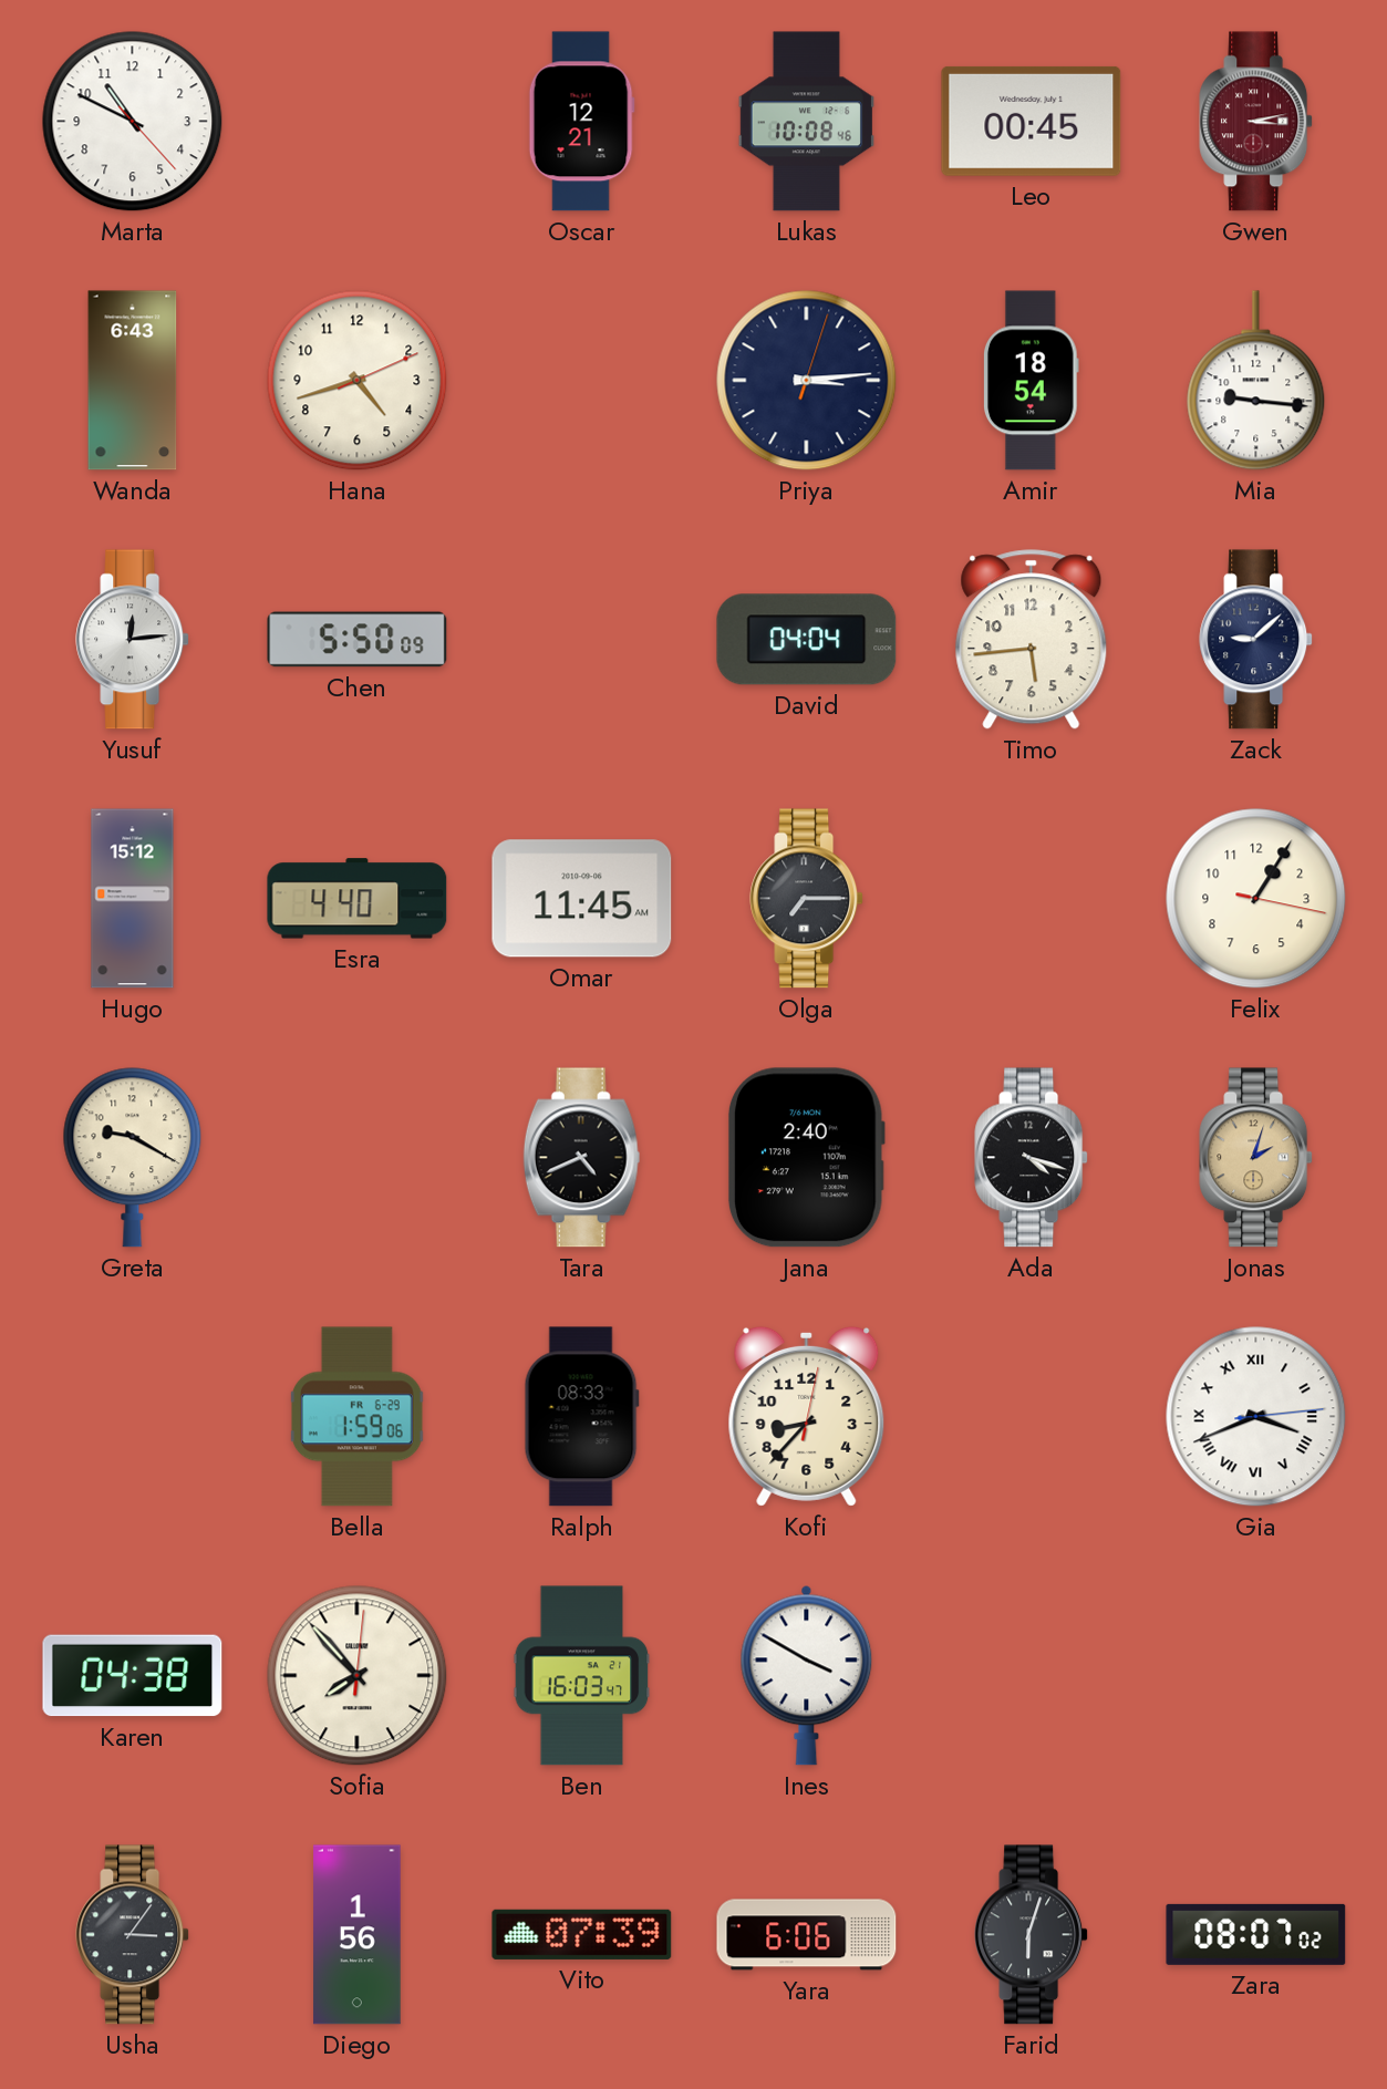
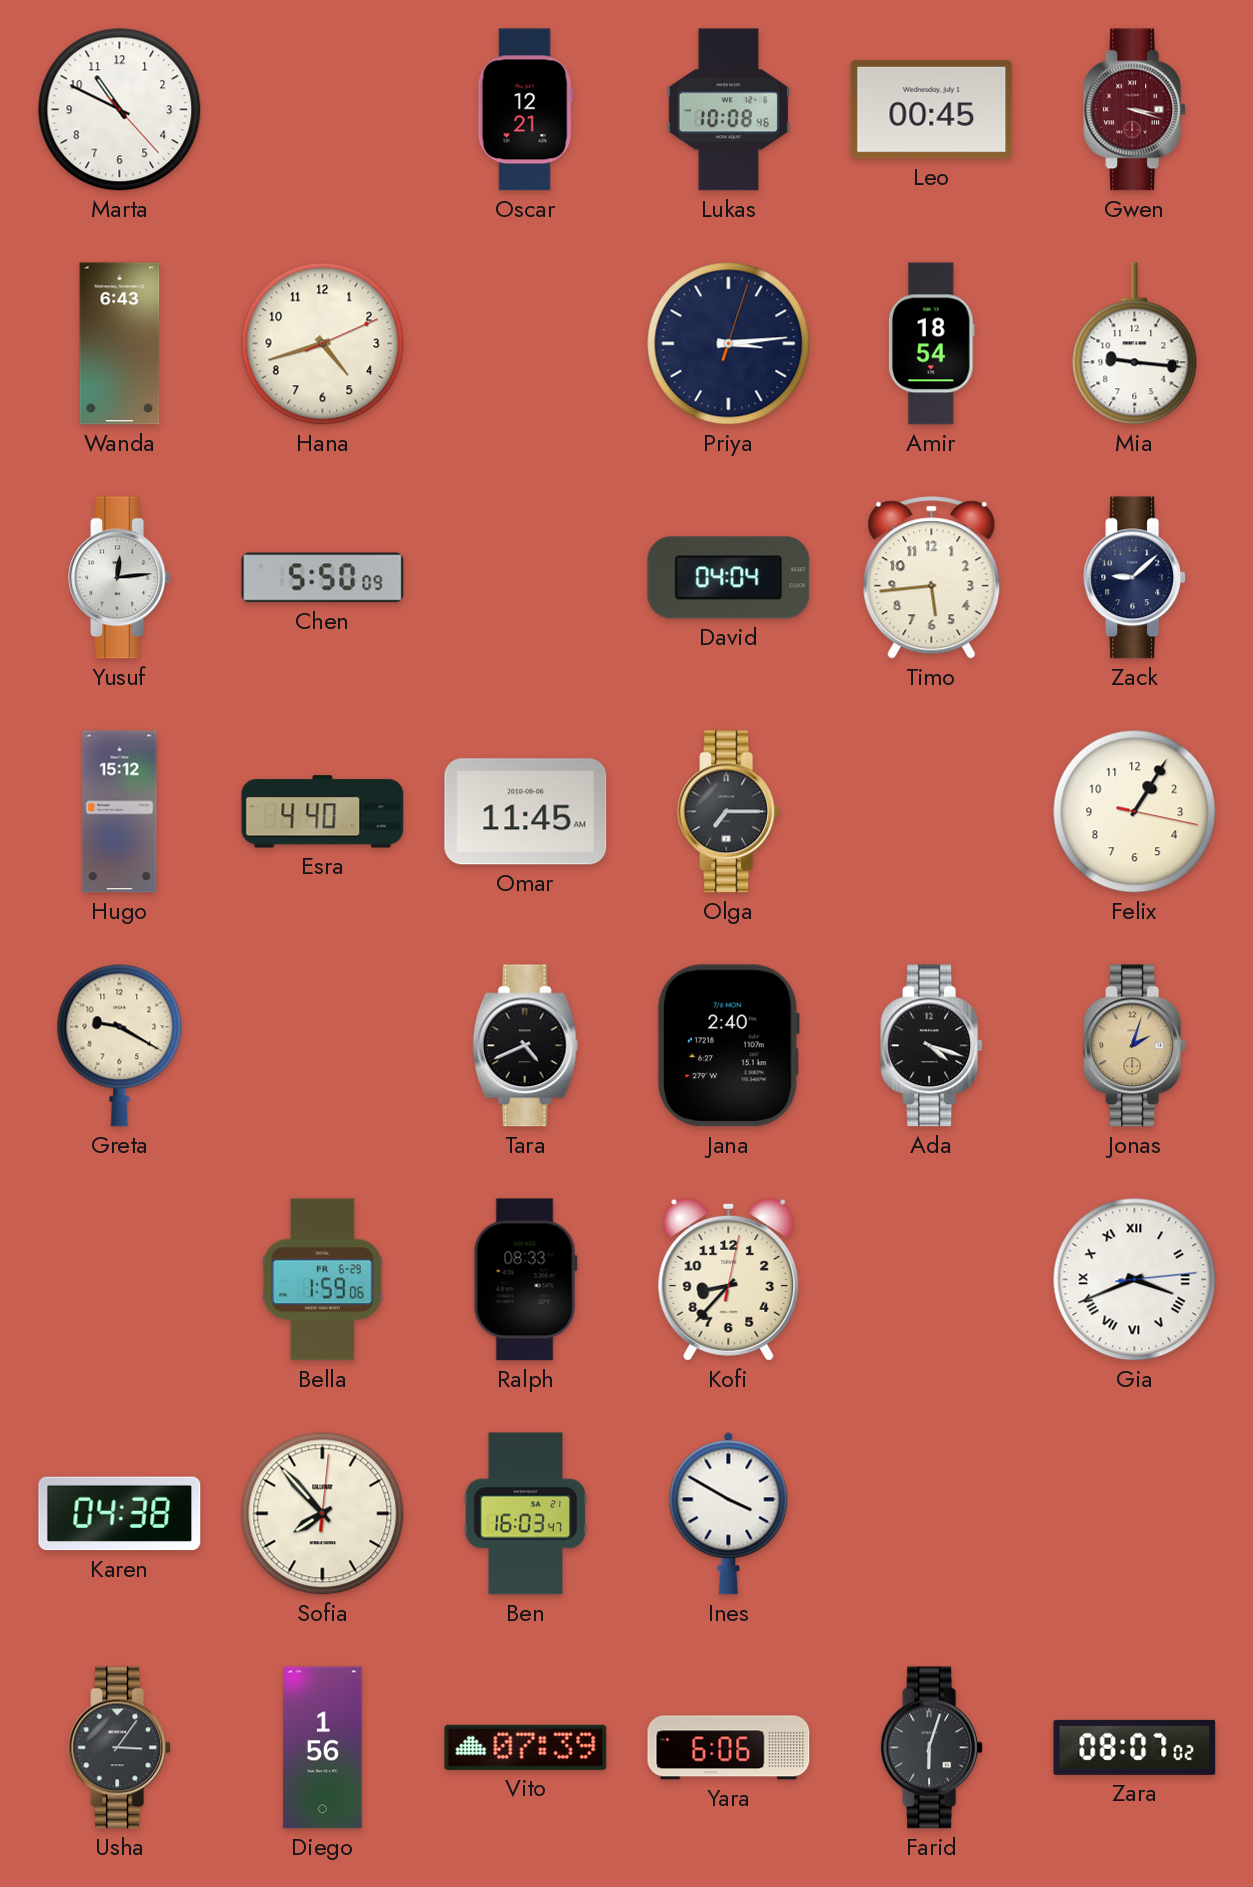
Gwen: 3:13 -> 3:18 (1135, 110)
